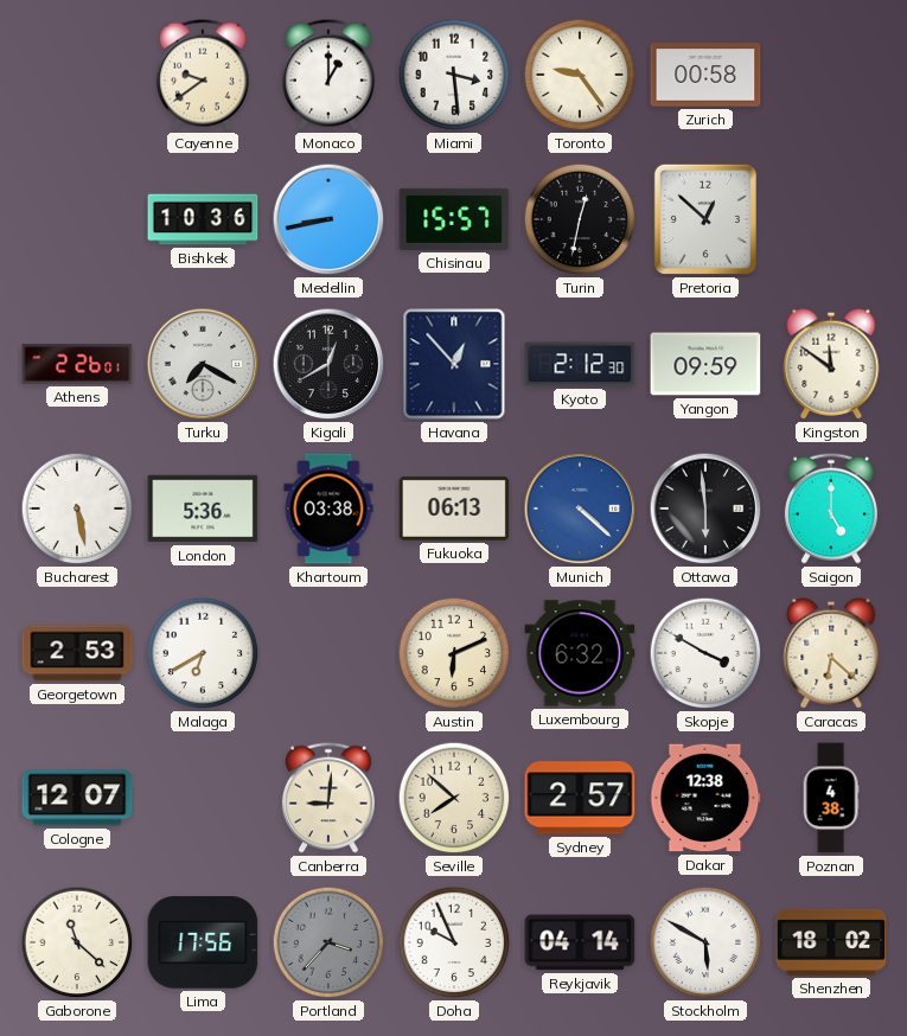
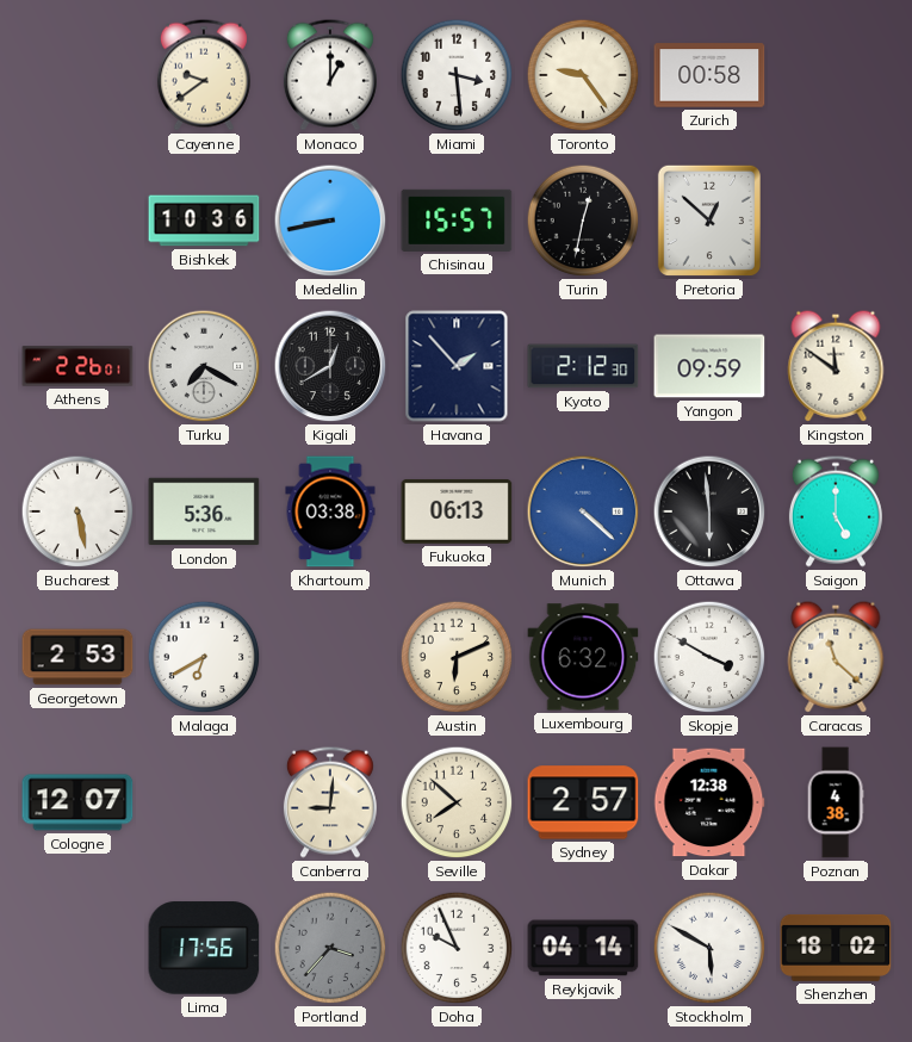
Havana: 12:53 -> 1:53 (457, 366)
Caracas: 6:22 -> 11:22 (836, 657)
Gaborone: 11:22 -> none (77, 942)
